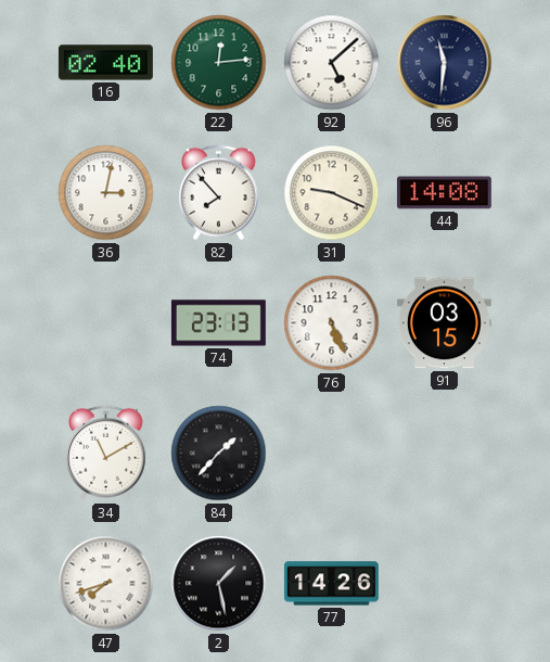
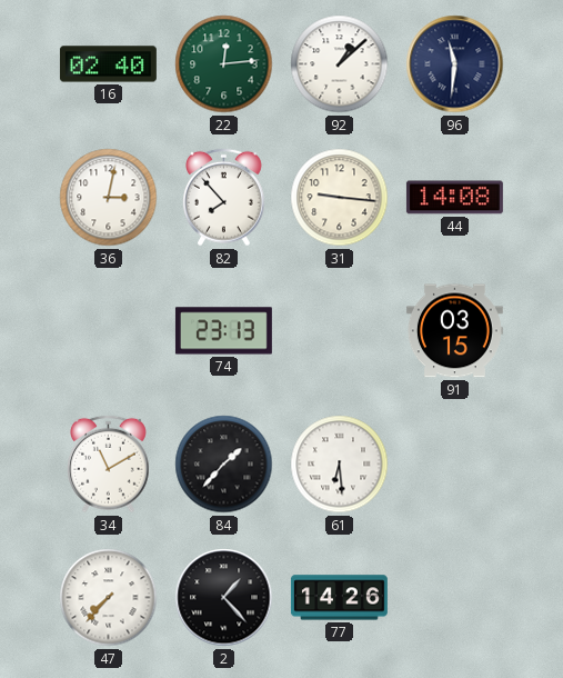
92: 5:08 -> 1:08 (340, 64)
31: 9:19 -> 9:16 (340, 198)
76: 5:26 -> none (332, 323)
61: none -> 6:29 (340, 465)
47: 7:42 -> 7:37 (109, 598)
2: 1:28 -> 1:23 (224, 598)
